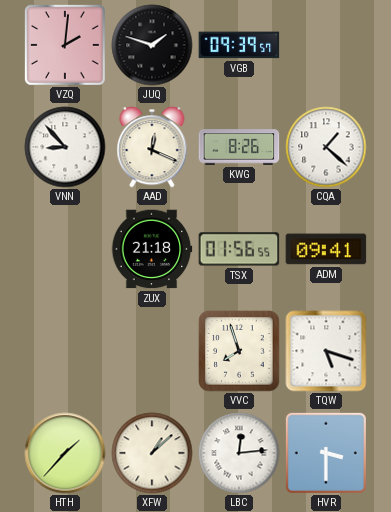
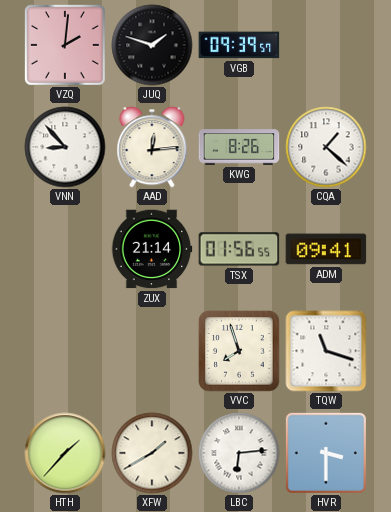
AAD: 12:19 -> 12:14 (152, 147)
ZUX: 21:18 -> 21:14 (152, 249)
TQW: 5:18 -> 11:18 (326, 351)
XFW: 1:08 -> 1:40 (152, 453)
LBC: 12:14 -> 6:14 (239, 453)
